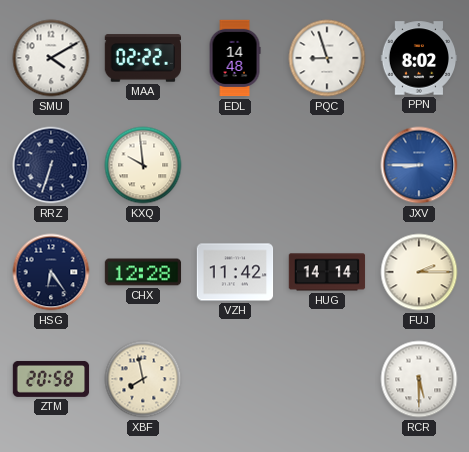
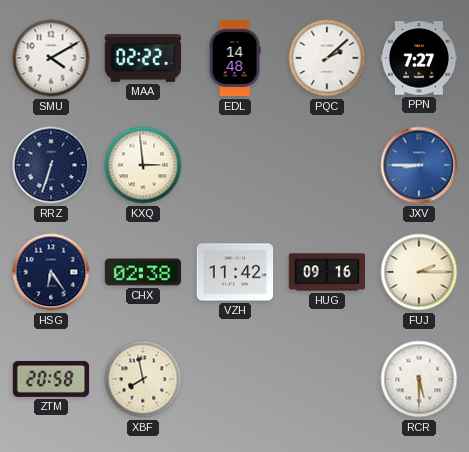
PQC: 8:57 -> 2:08 (327, 58)
PPN: 8:02 -> 7:27 (419, 58)
KXQ: 9:59 -> 2:59 (143, 165)
CHX: 12:28 -> 02:38 (143, 272)
HUG: 14:14 -> 09:16 (327, 272)
